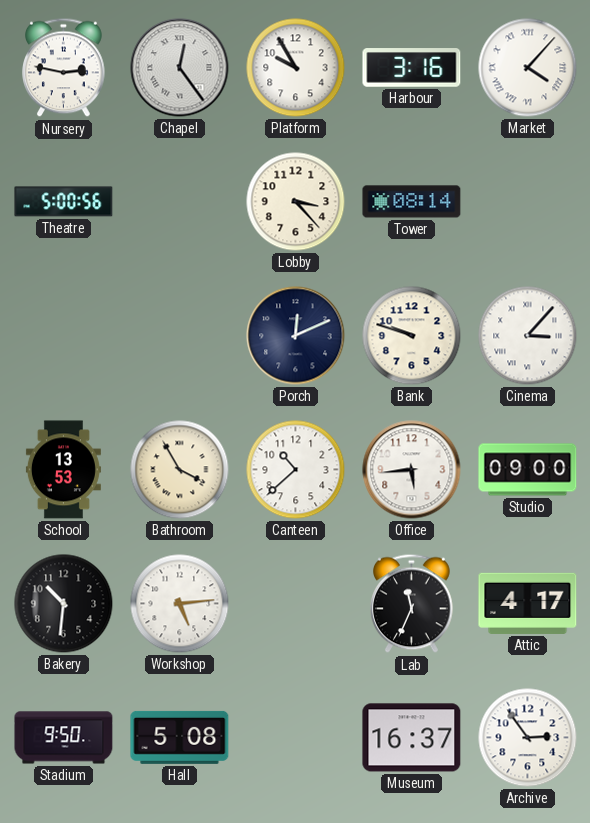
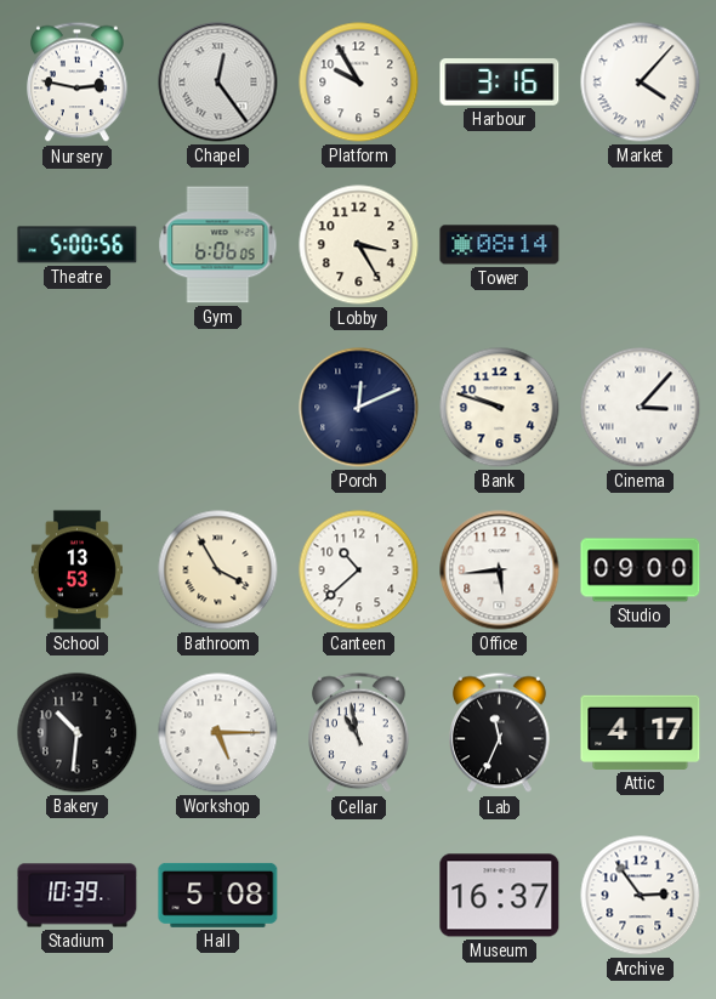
Gym: none -> 6:06 (218, 245)
Lobby: 3:23 -> 3:25 (359, 245)
Workshop: 5:14 -> 5:15 (218, 733)
Cellar: none -> 10:58 (359, 733)
Stadium: 9:50 -> 10:39 (78, 896)
